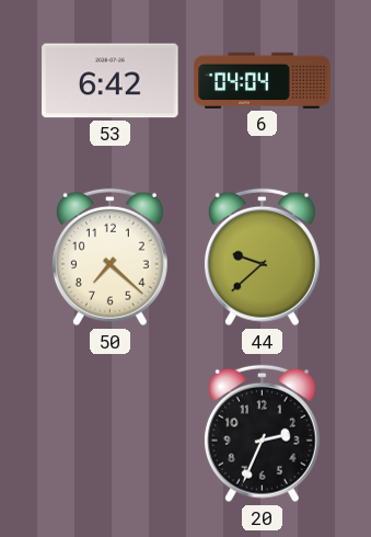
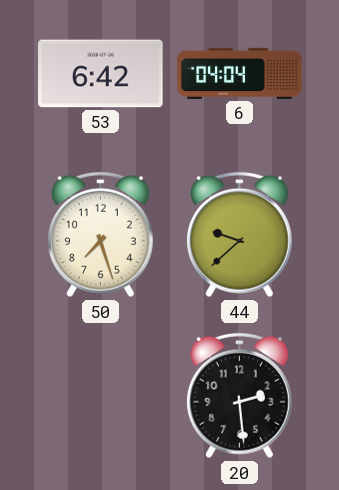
50: 7:22 -> 7:27 (100, 235)
20: 2:34 -> 2:29 (239, 396)
